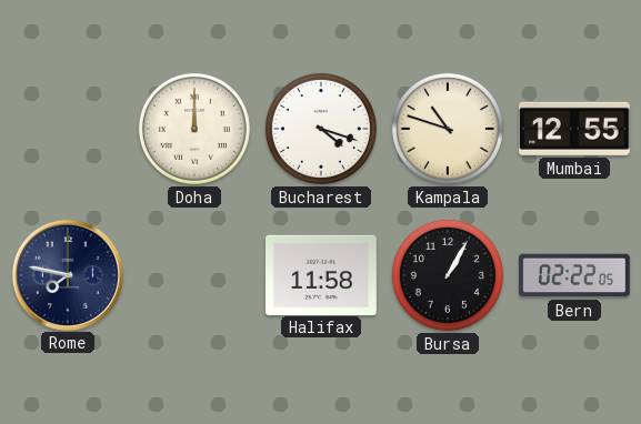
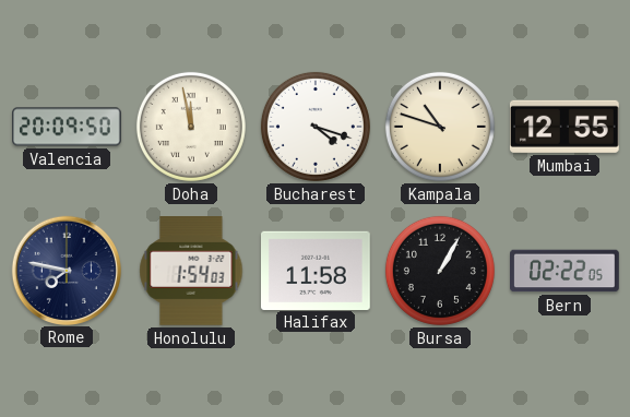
Valencia: none -> 20:09 (68, 127)
Doha: 12:00 -> 11:58 (191, 127)
Honolulu: none -> 1:54 (191, 272)
